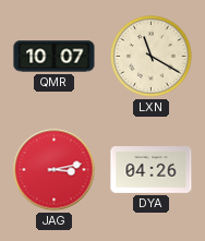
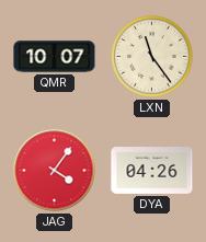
LXN: 11:20 -> 11:24 (152, 57)
JAG: 3:13 -> 4:06 (55, 171)
